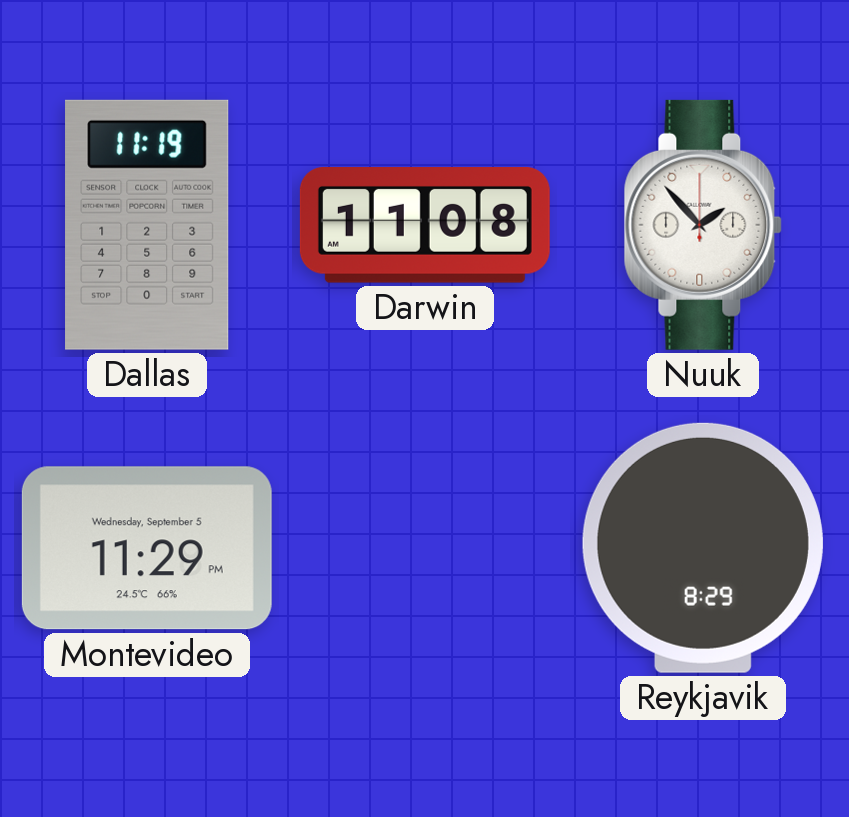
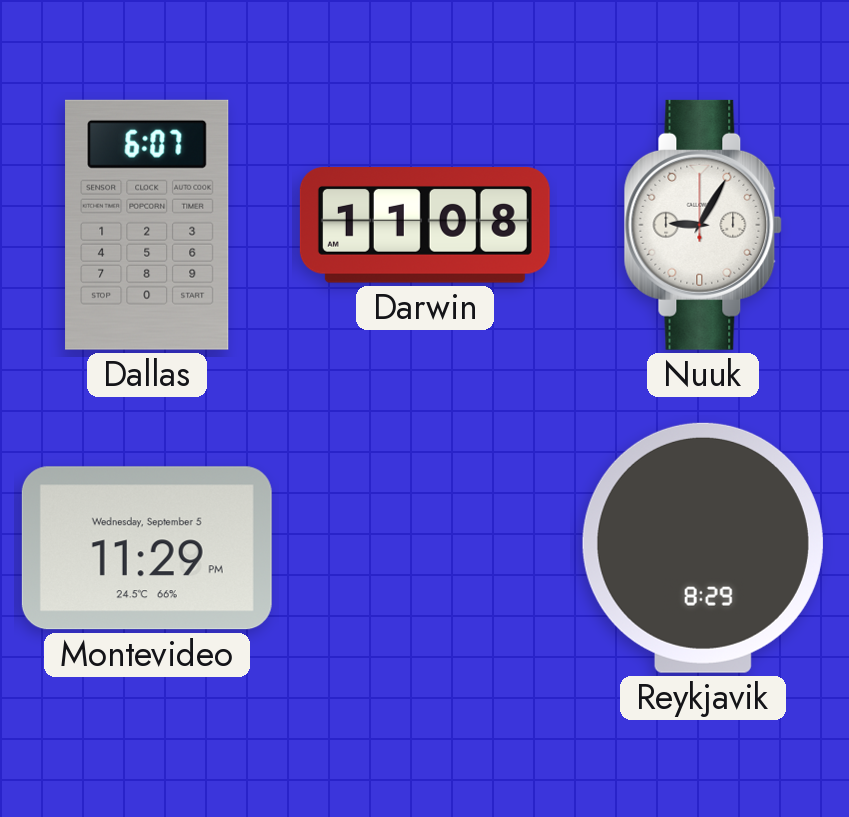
Dallas: 11:19 -> 6:07 (147, 225)
Nuuk: 1:53 -> 9:05 (703, 225)
